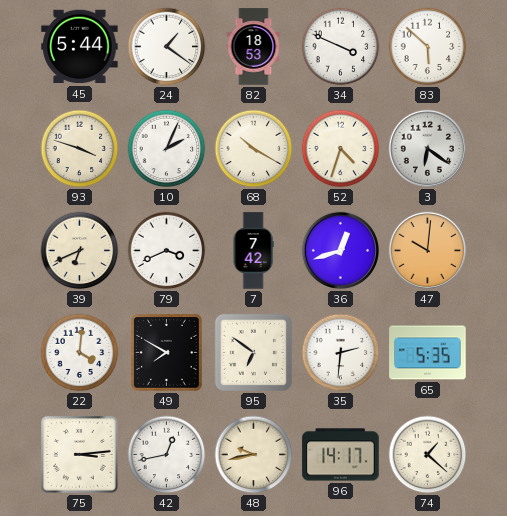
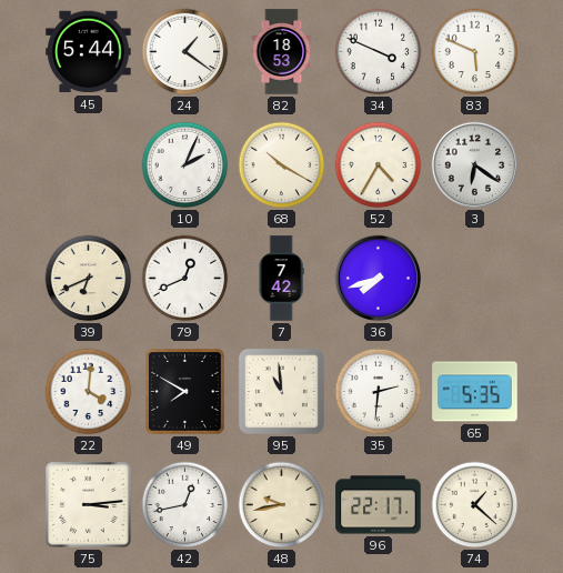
83: 5:52 -> 5:49 (475, 52)
93: 3:48 -> none (80, 149)
52: 4:33 -> 4:35 (379, 165)
79: 3:41 -> 12:41 (185, 279)
36: 12:42 -> 7:42 (378, 278)
47: 10:01 -> none (427, 250)
95: 6:51 -> 10:59 (281, 391)
96: 14:17 -> 22:17 (379, 505)
